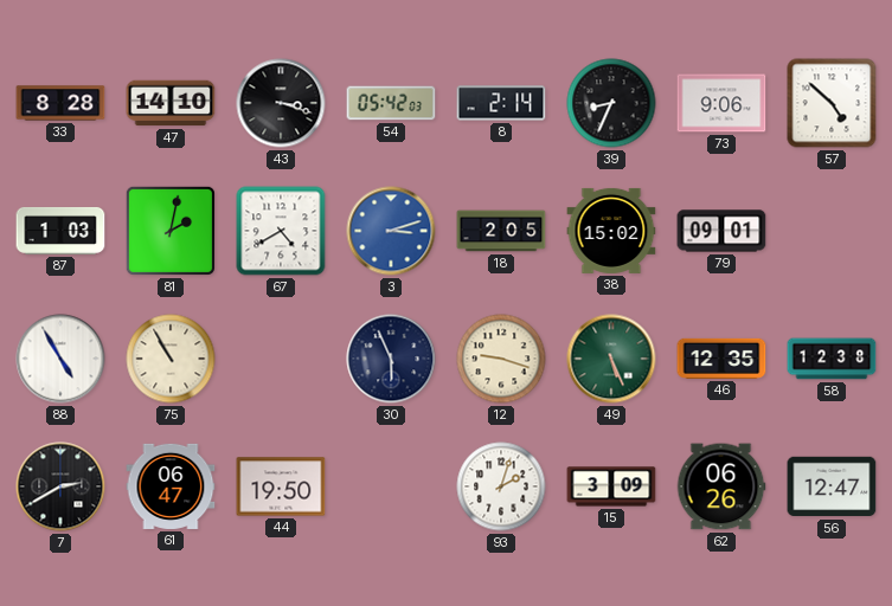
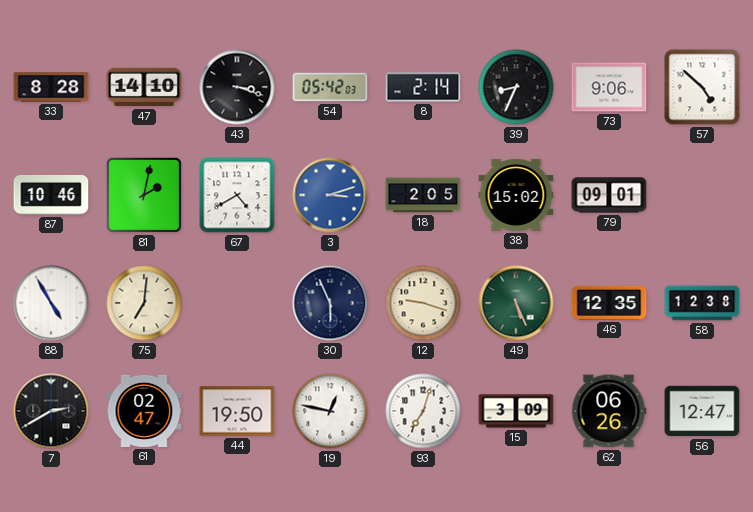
87: 1:03 -> 10:46 (51, 195)
75: 10:55 -> 7:01 (144, 303)
61: 06:47 -> 02:47 (144, 411)
19: none -> 12:47 (330, 411)
93: 2:03 -> 7:03 (423, 411)
